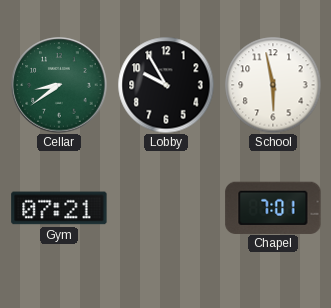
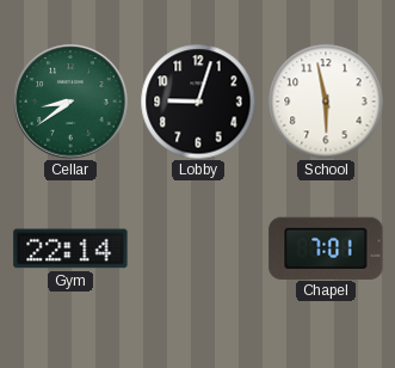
Lobby: 9:55 -> 9:03 (198, 102)
Gym: 07:21 -> 22:14 (70, 249)
